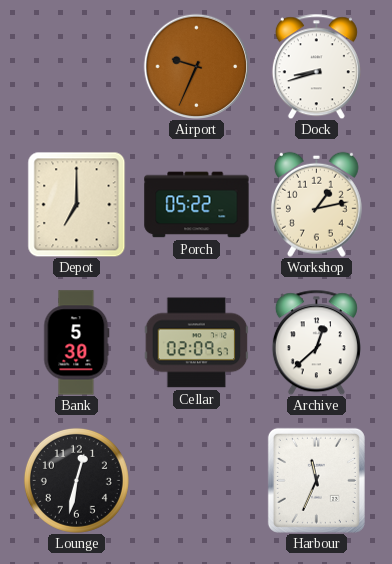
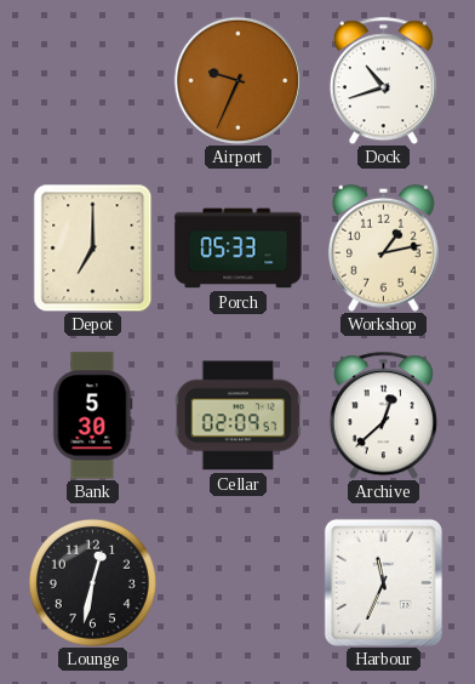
Dock: 8:42 -> 10:42 (383, 80)
Porch: 05:22 -> 05:33 (239, 249)
